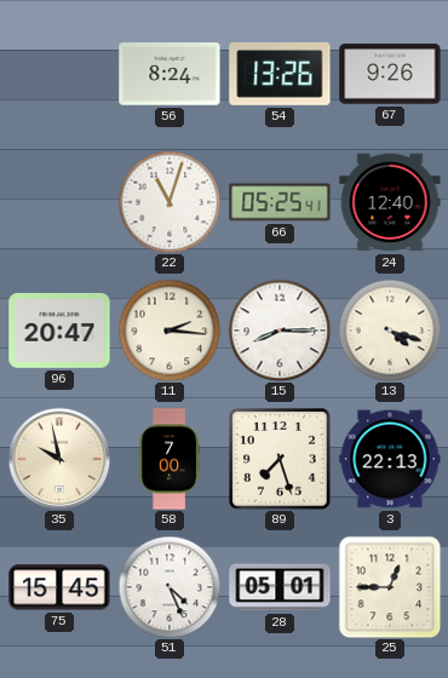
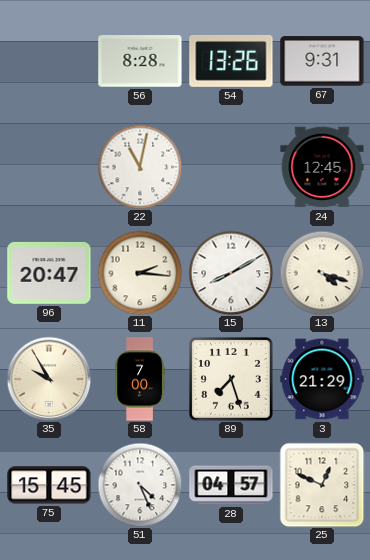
56: 8:24 -> 8:28 (140, 61)
67: 9:26 -> 9:31 (322, 61)
22: 11:03 -> 11:02 (140, 167)
66: 05:25 -> none (280, 202)
24: 12:40 -> 12:45 (322, 167)
15: 8:15 -> 8:10 (231, 273)
35: 9:58 -> 9:55 (49, 379)
3: 22:13 -> 21:29 (322, 379)
28: 05:01 -> 04:57 (231, 485)
25: 12:45 -> 12:49 (322, 485)
